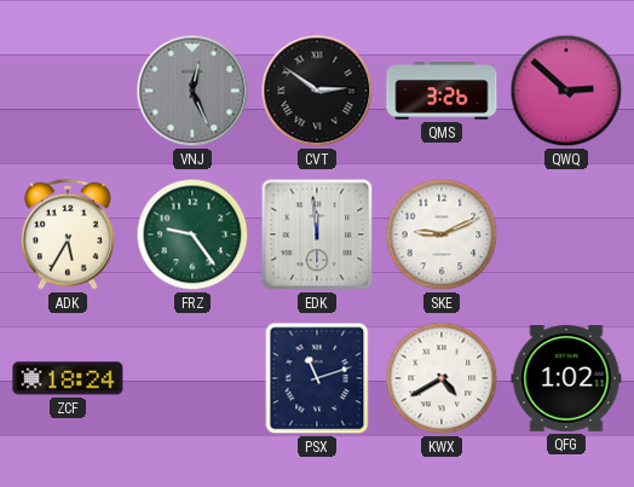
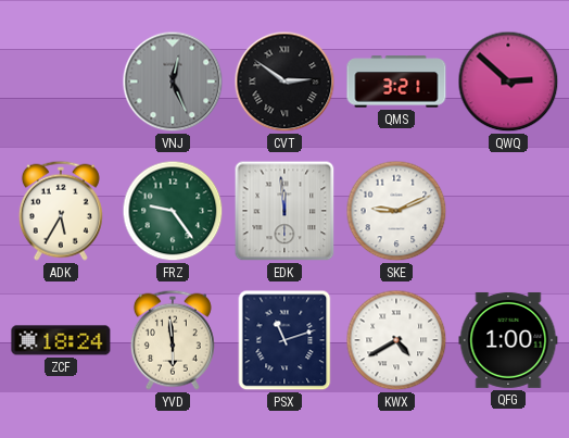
QMS: 3:26 -> 3:21 (396, 82)
YVD: none -> 5:59 (173, 340)
QFG: 1:02 -> 1:00 (508, 340)
